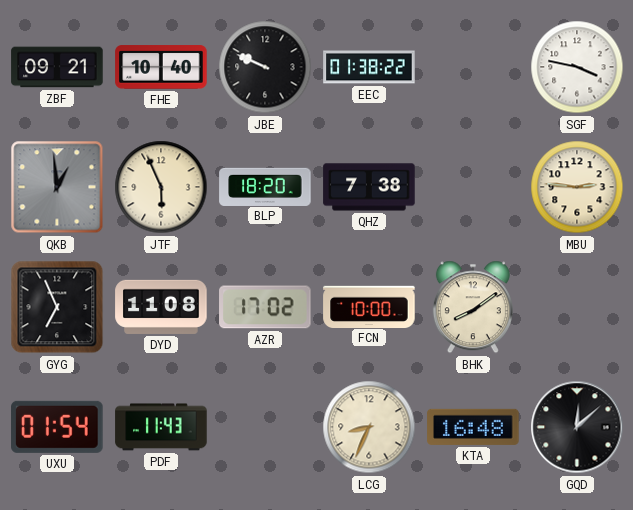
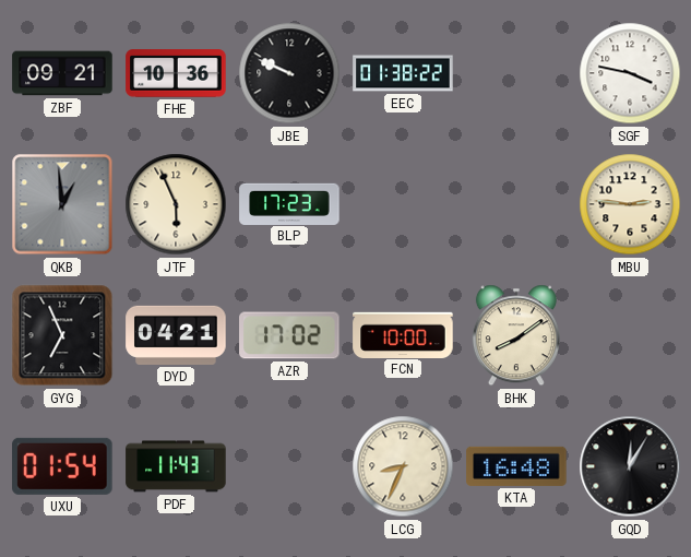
FHE: 10:40 -> 10:36 (176, 73)
BLP: 18:20 -> 17:23 (289, 203)
QHZ: 7:38 -> none (369, 187)
DYD: 11:08 -> 04:21 (176, 335)
GQD: 12:08 -> 12:05 (630, 466)
